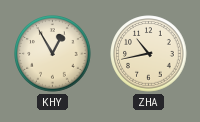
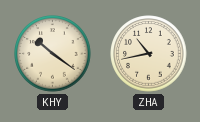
KHY: 12:55 -> 10:21 (53, 54)
